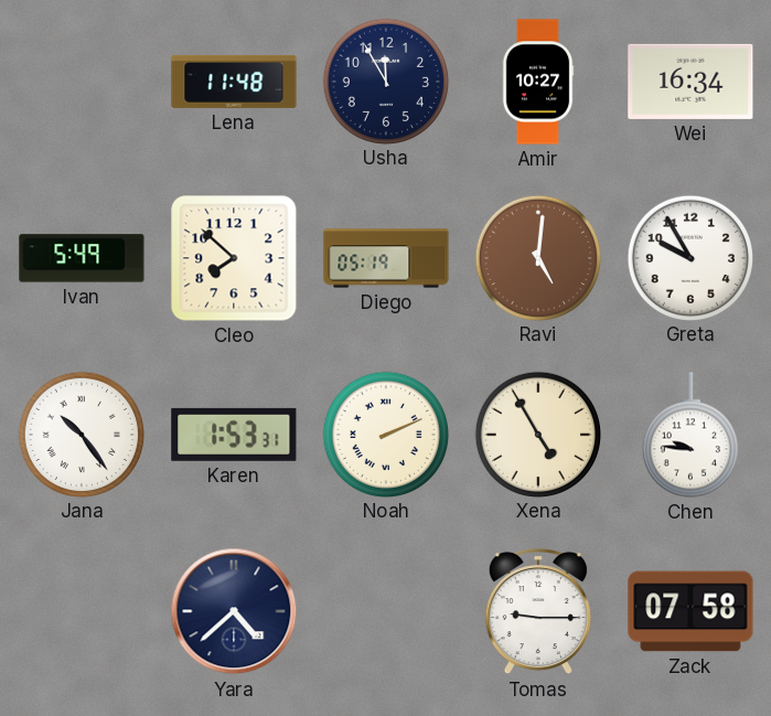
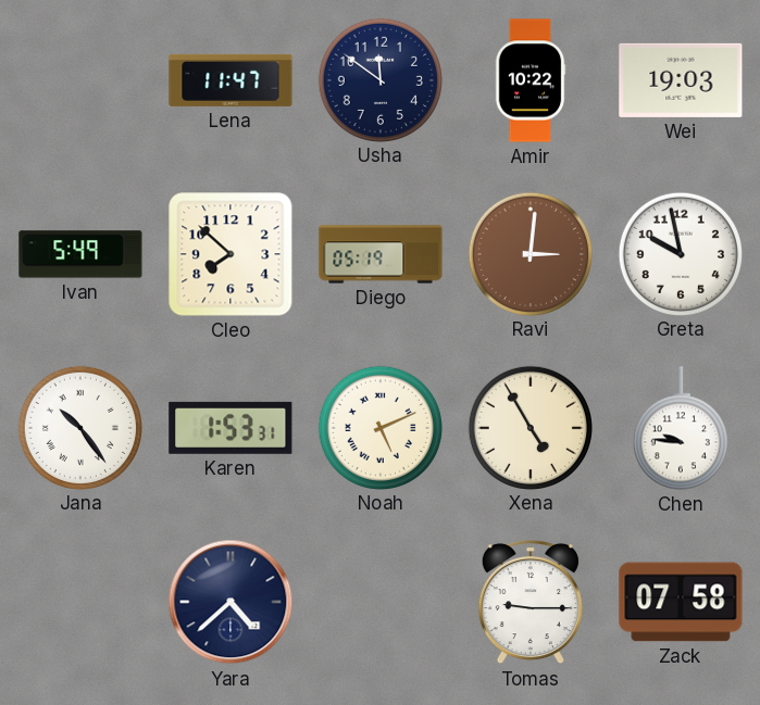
Lena: 11:48 -> 11:47 (231, 80)
Usha: 11:55 -> 11:51 (379, 79)
Amir: 10:27 -> 10:22 (531, 80)
Wei: 16:34 -> 19:03 (681, 80)
Ravi: 5:01 -> 3:01 (529, 253)
Greta: 9:55 -> 9:58 (680, 253)
Noah: 2:11 -> 5:11 (379, 427)
